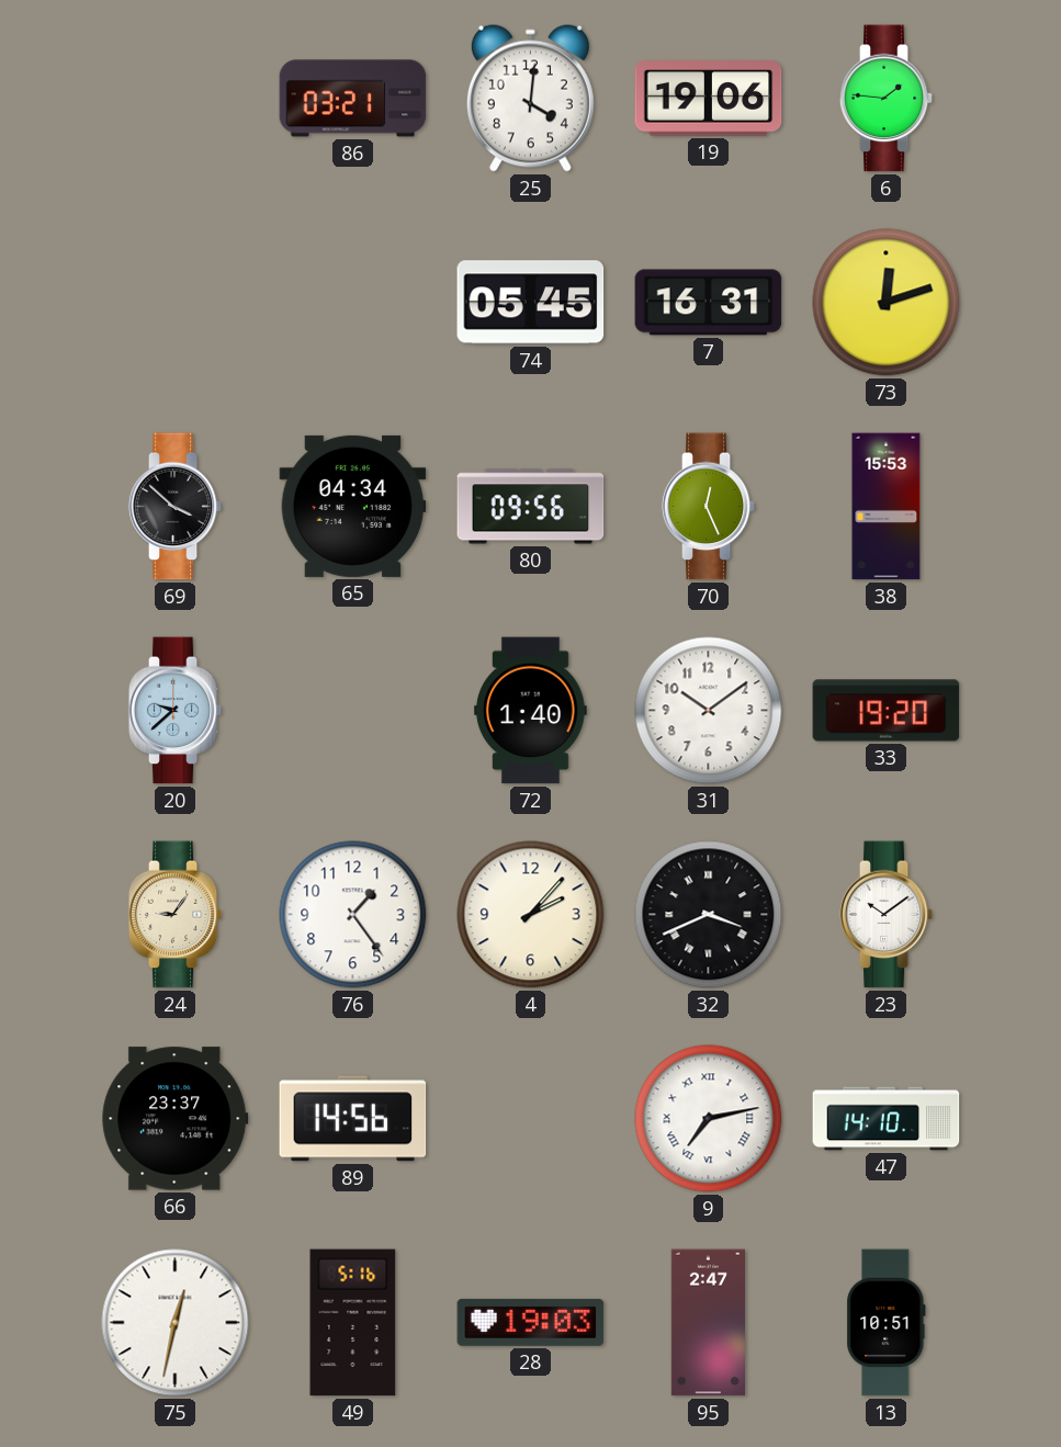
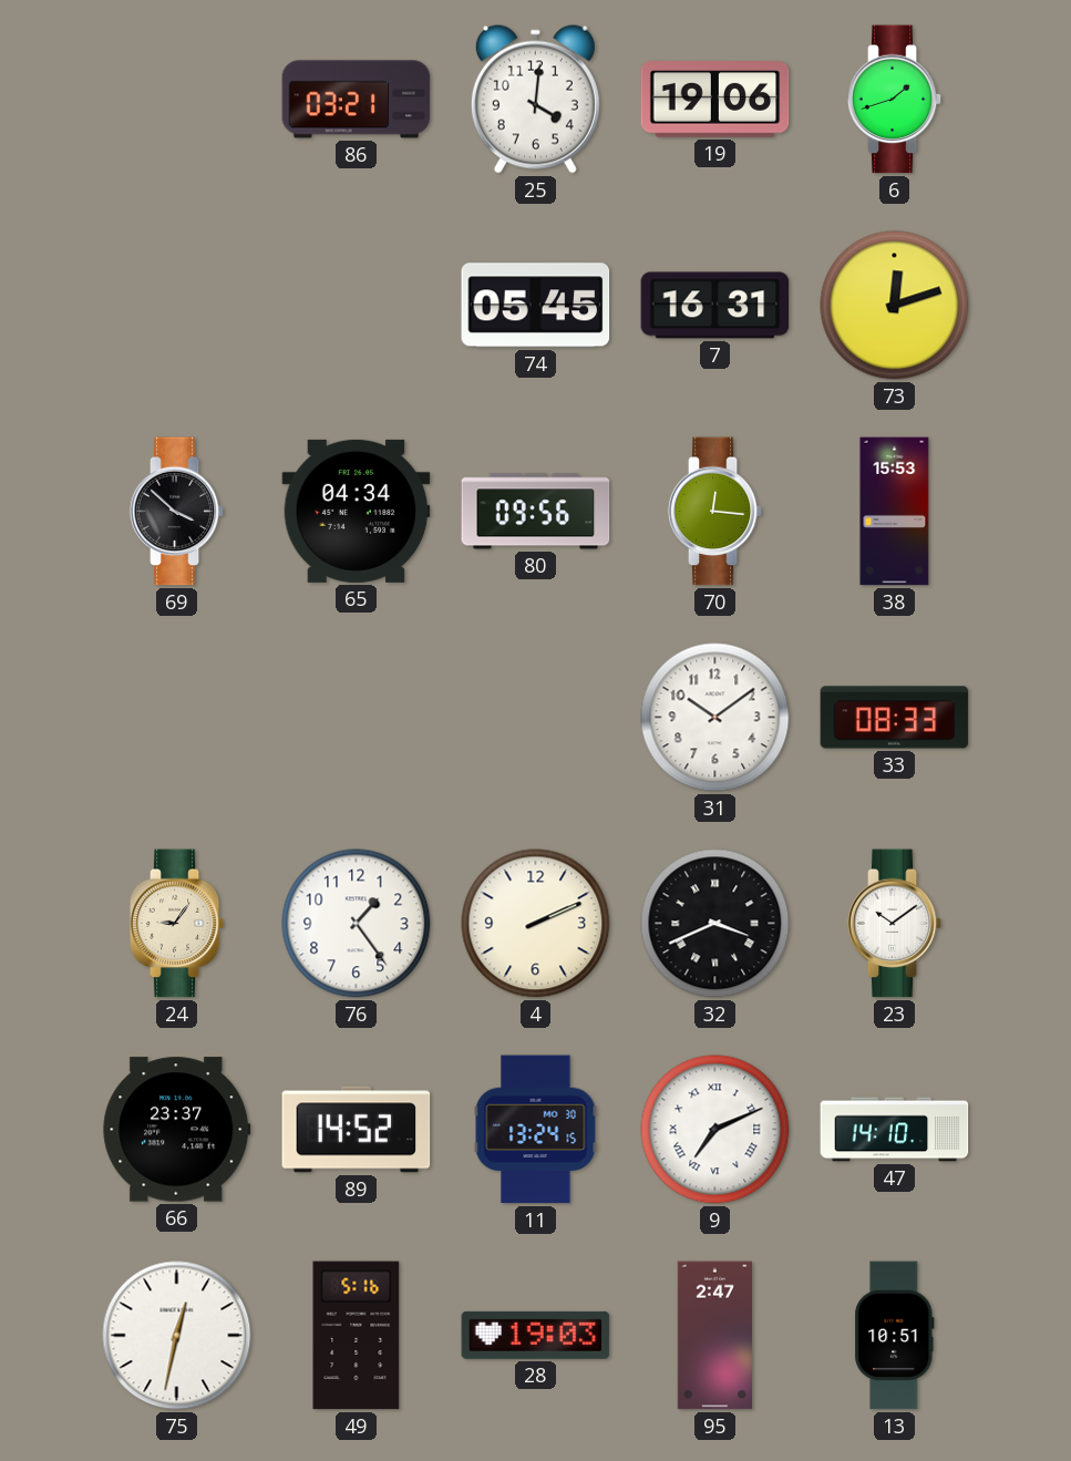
6: 1:46 -> 1:42 (895, 100)
70: 12:26 -> 12:16 (715, 512)
20: 9:38 -> none (176, 711)
72: 1:40 -> none (530, 711)
33: 19:20 -> 08:33 (895, 718)
4: 2:07 -> 2:11 (536, 924)
89: 14:56 -> 14:52 (357, 1130)
11: none -> 13:24 (536, 1130)
9: 7:13 -> 7:11 (715, 1130)
